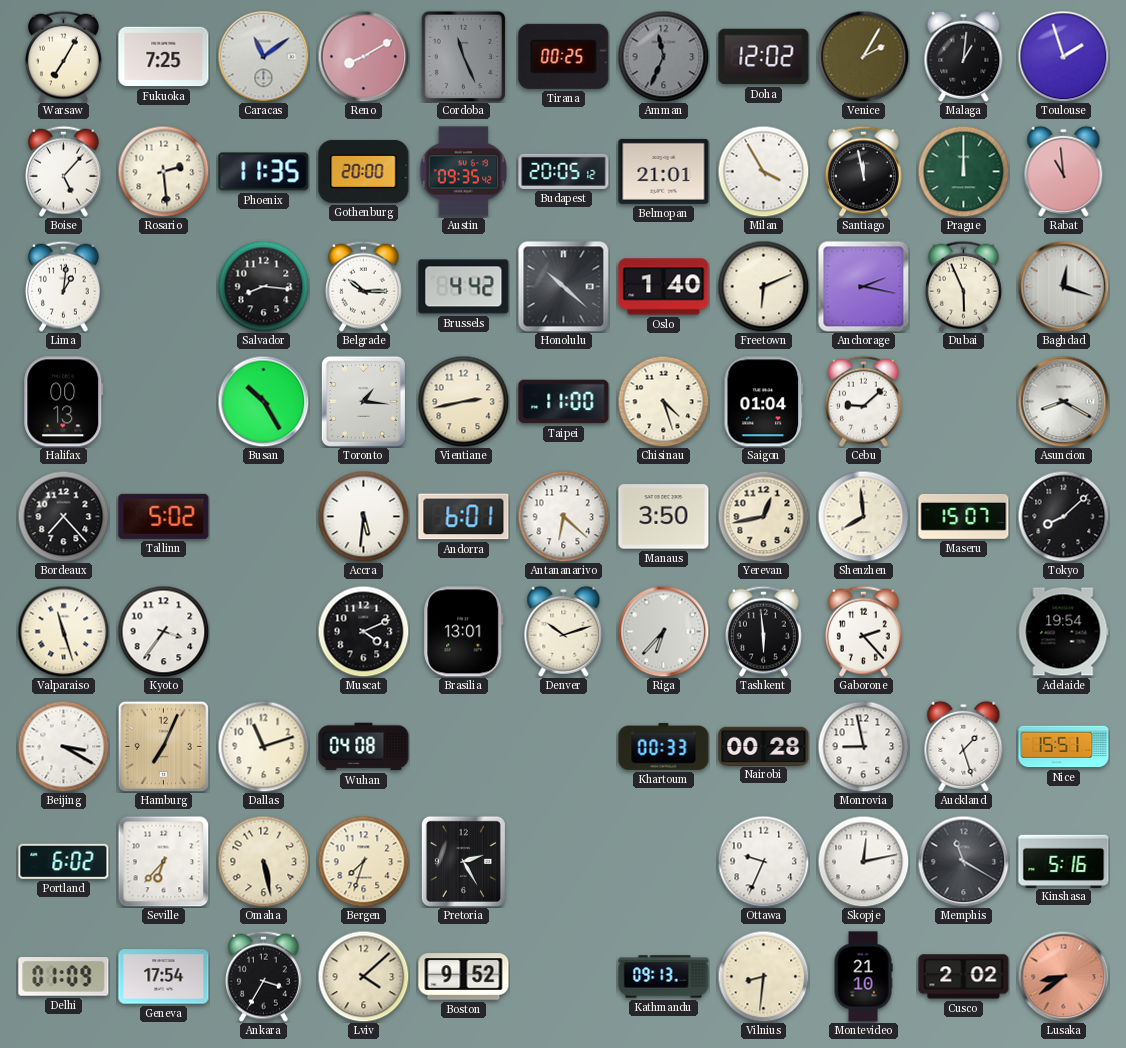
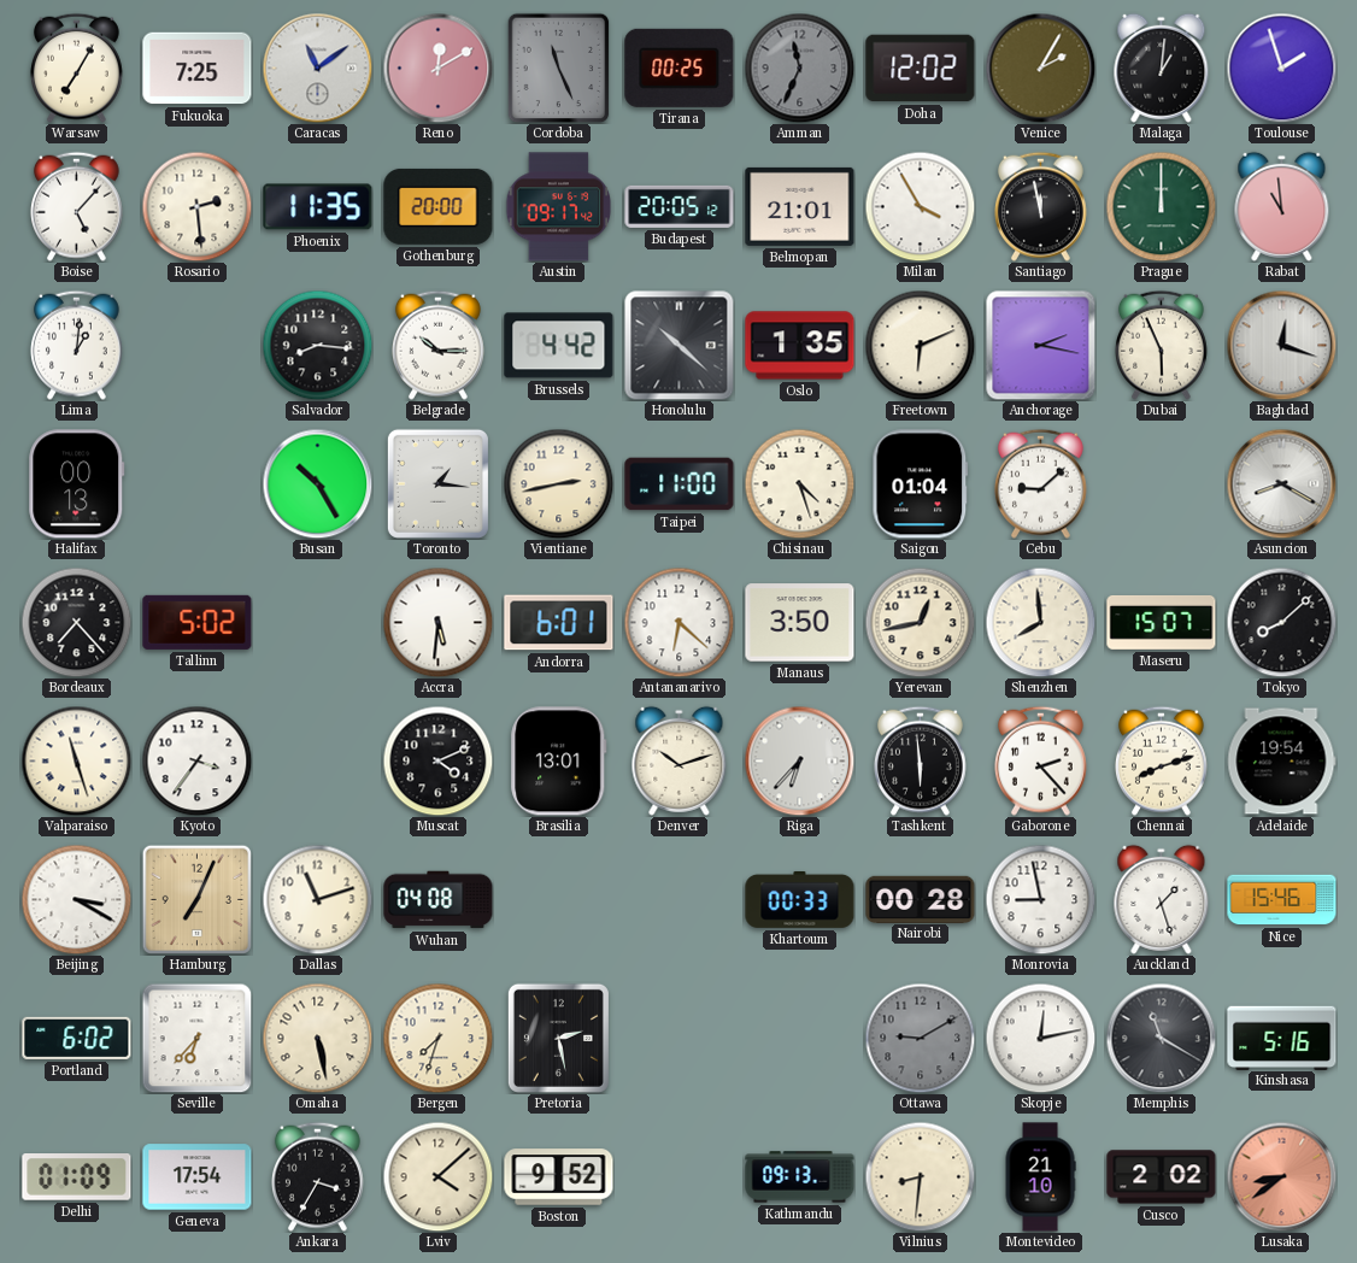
Reno: 8:10 -> 12:10 (437, 67)
Austin: 09:35 -> 09:17 (559, 207)
Oslo: 1:40 -> 1:35 (800, 346)
Chennai: none -> 8:12 (1161, 760)
Nice: 15:51 -> 15:46 (1282, 900)
Pretoria: 2:25 -> 2:28 (558, 1038)
Ottawa: 9:34 -> 9:10 (920, 1038)
Ottawa dial: white -> grey (920, 1038)
